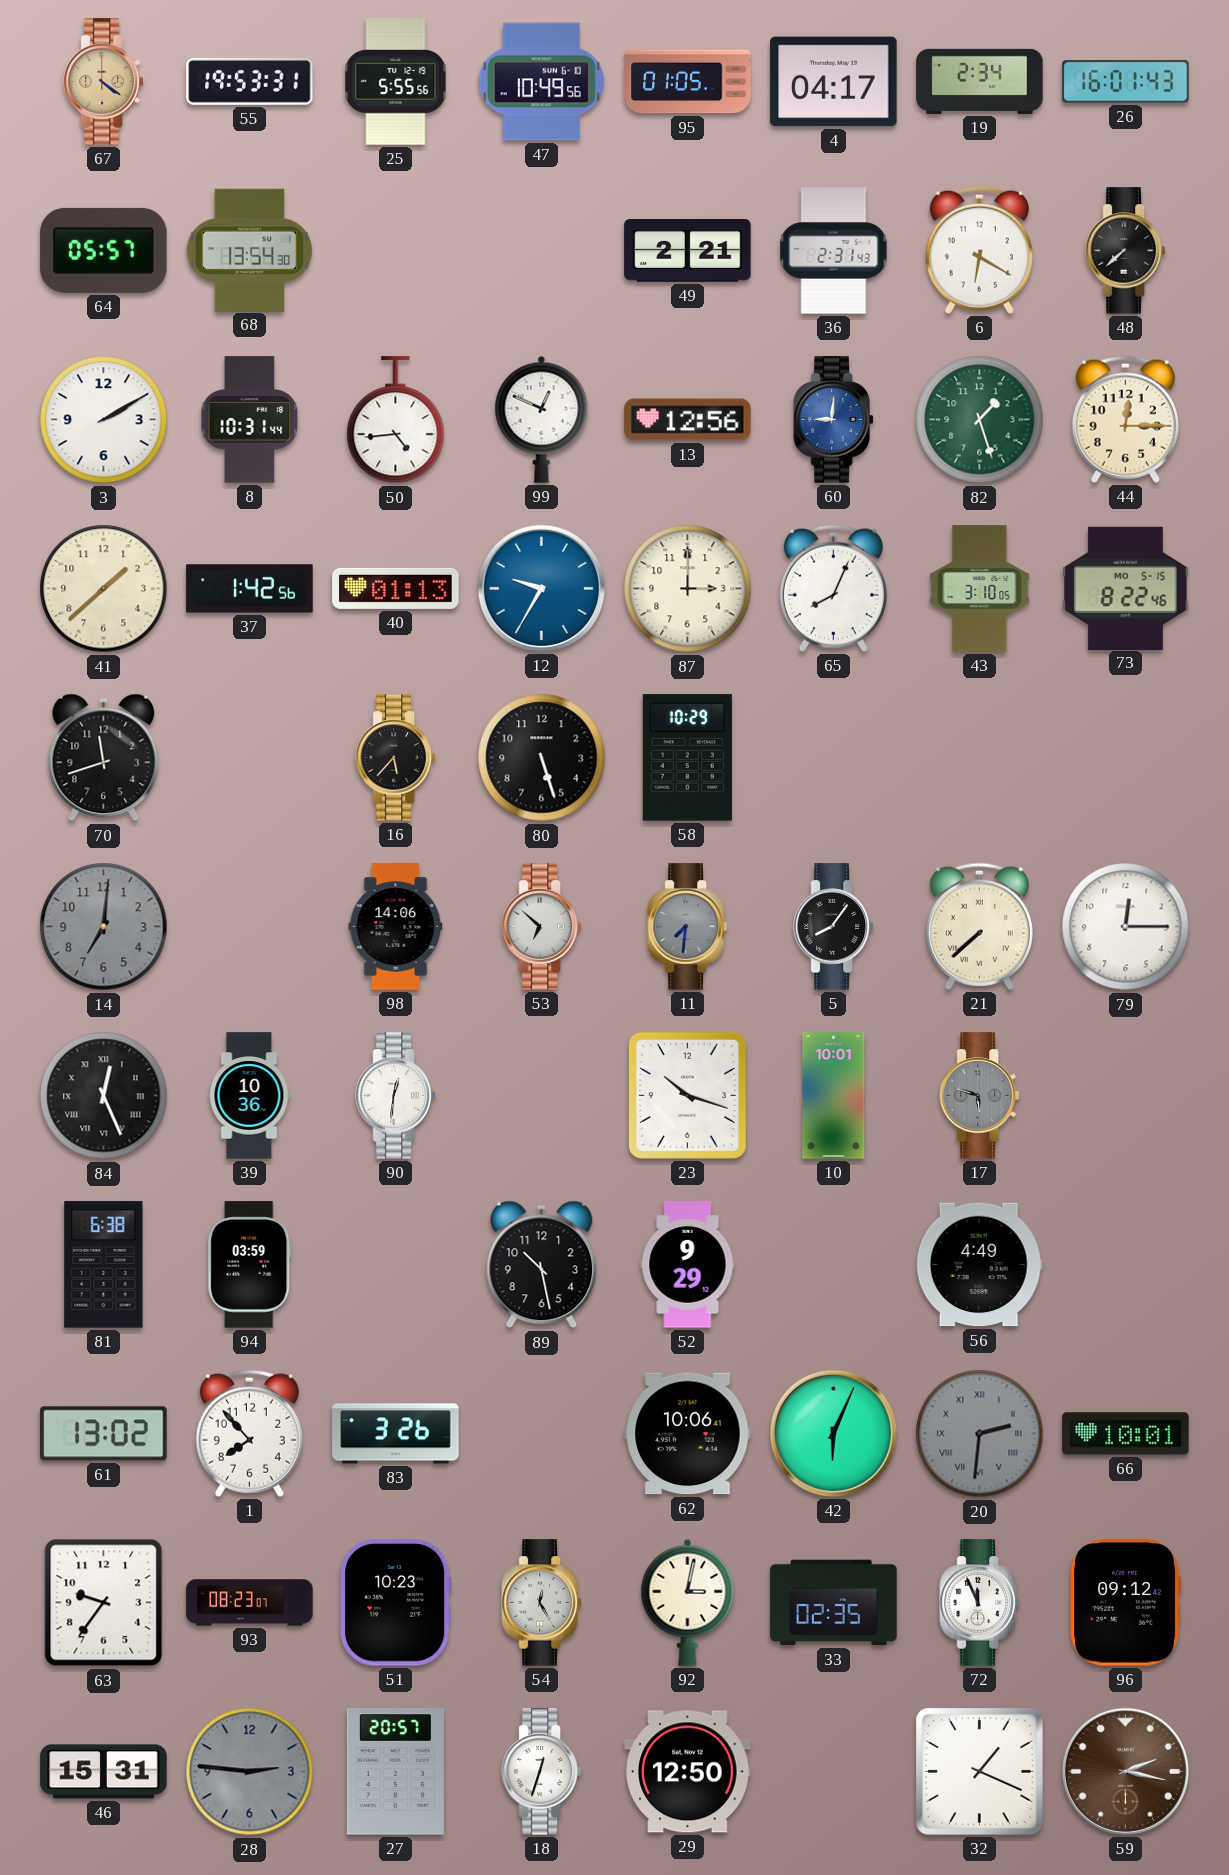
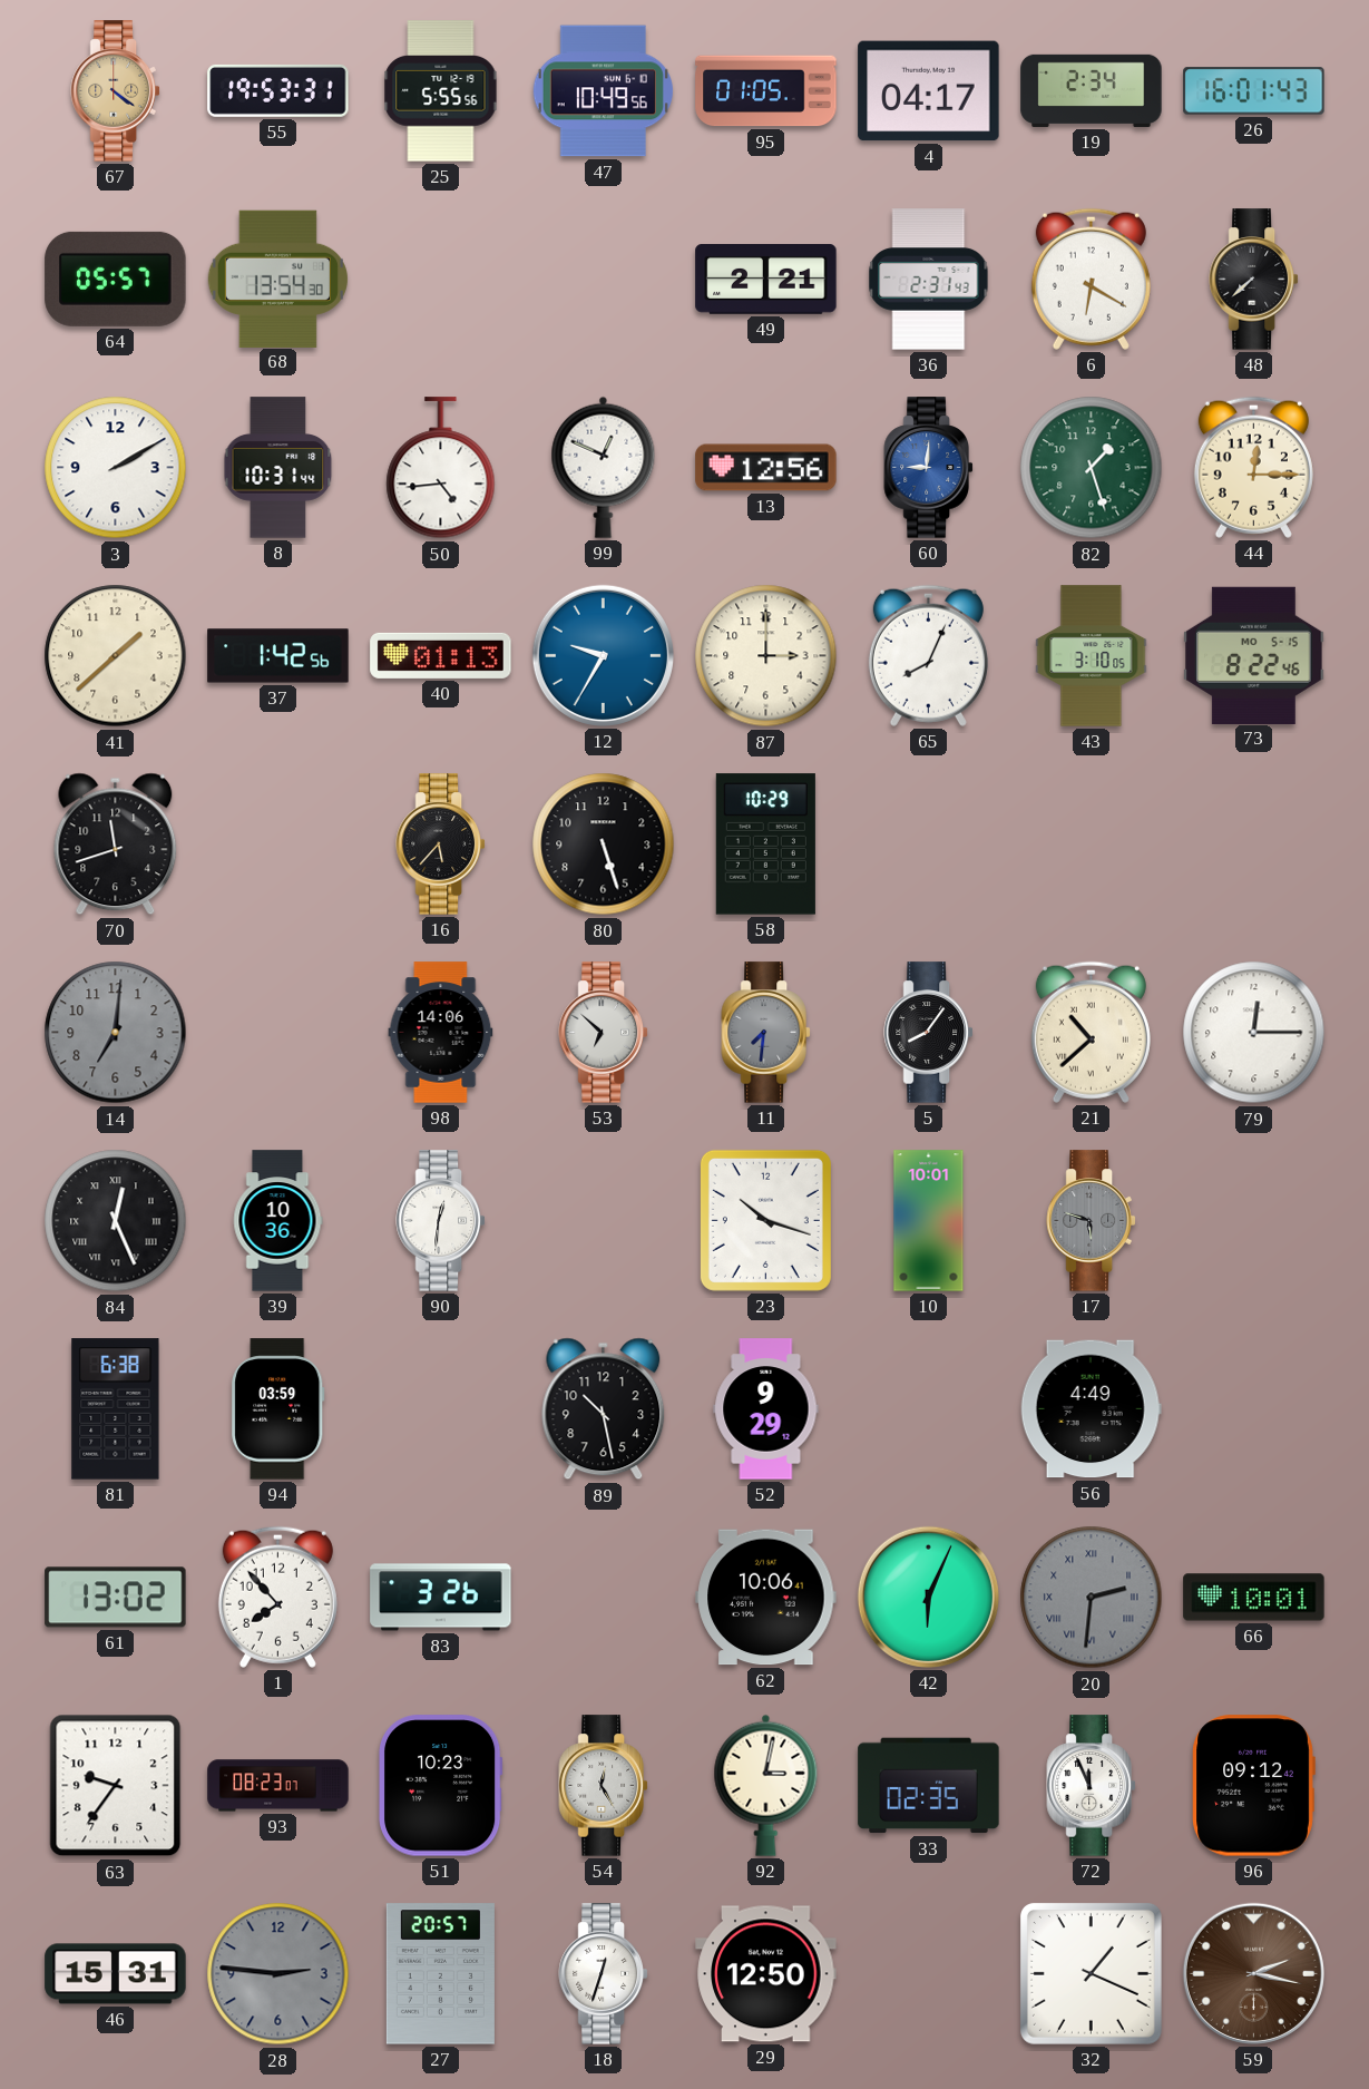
21: 7:38 -> 10:38 (1091, 1032)
